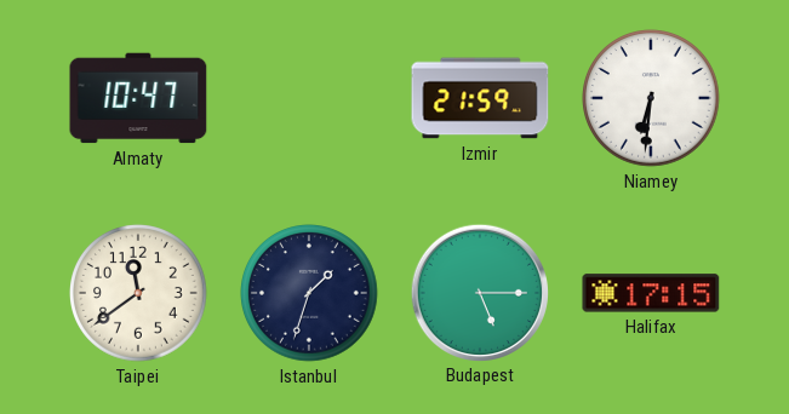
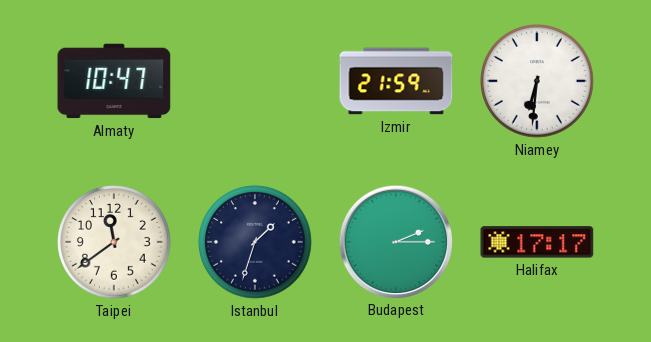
Budapest: 5:15 -> 2:15 (395, 241)
Halifax: 17:15 -> 17:17 (537, 242)
